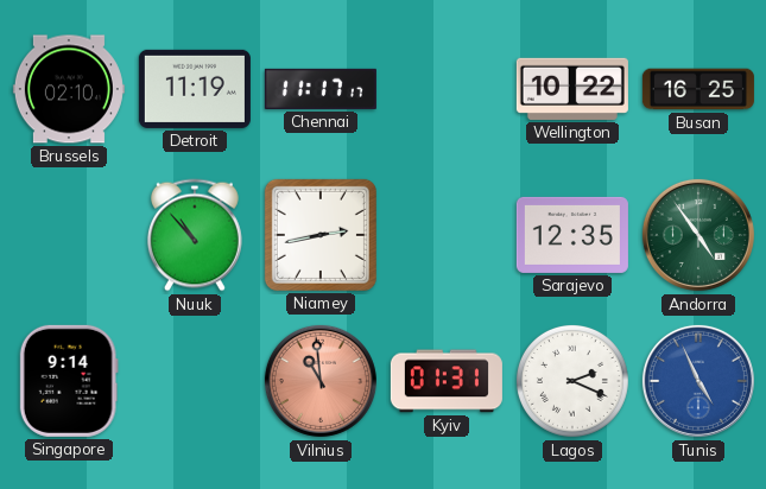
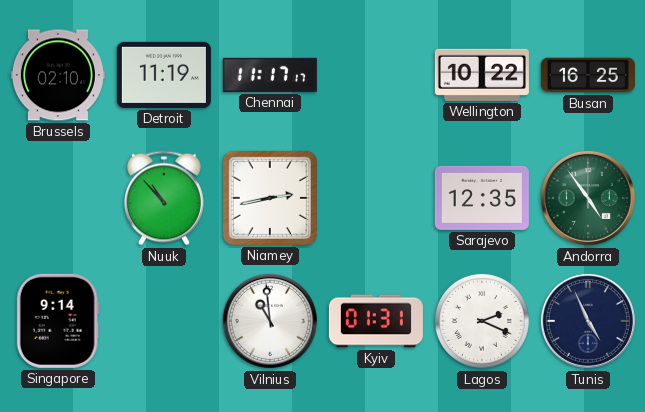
Vilnius dial: salmon -> white (270, 321)
Tunis dial: blue -> navy (588, 321)
